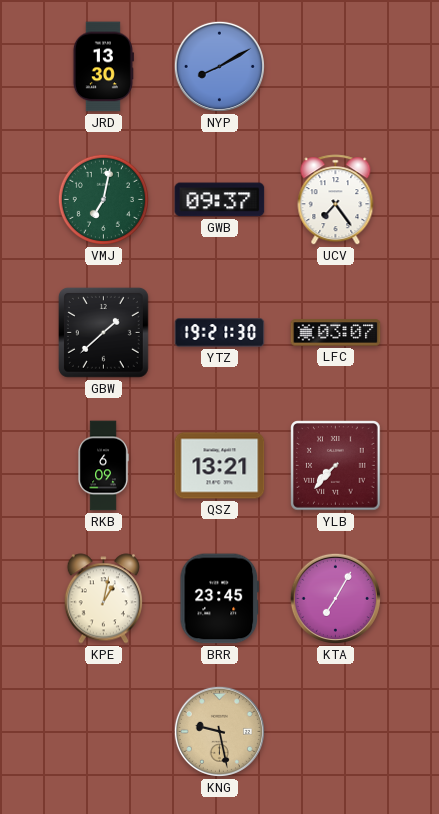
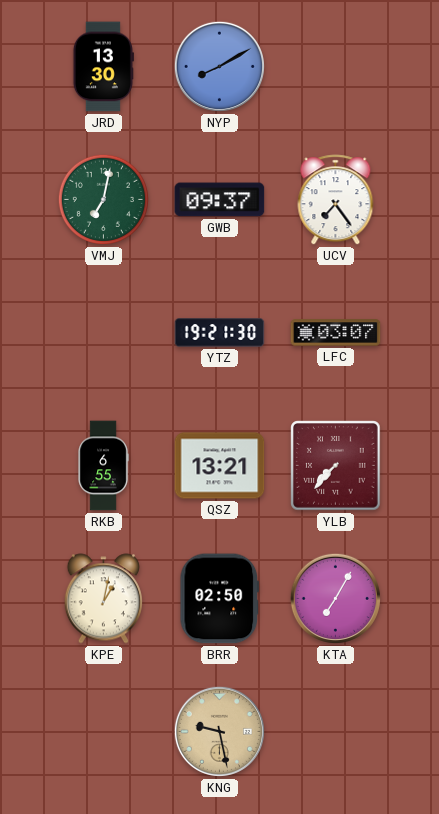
GBW: 1:38 -> none (103, 332)
RKB: 6:09 -> 6:55 (103, 466)
BRR: 23:45 -> 02:50 (220, 599)
